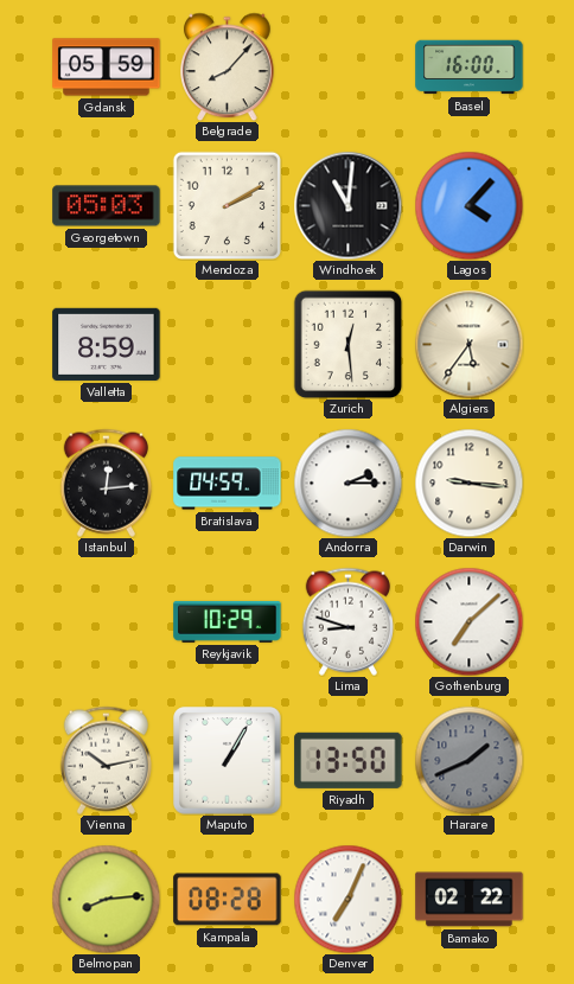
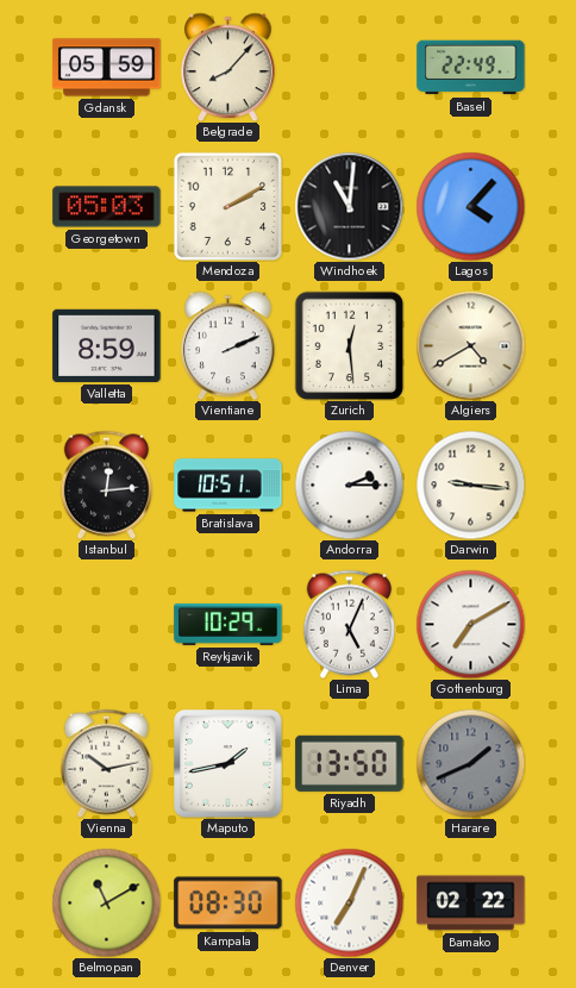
Basel: 16:00 -> 22:49 (471, 68)
Vientiane: none -> 2:11 (228, 345)
Algiers: 5:36 -> 4:40 (470, 345)
Bratislava: 04:59 -> 10:51 (228, 486)
Lima: 8:48 -> 5:04 (349, 624)
Gothenburg: 7:08 -> 7:10 (470, 624)
Maputo: 1:05 -> 1:43 (228, 764)
Belmopan: 8:14 -> 11:10 (106, 902)
Kampala: 08:28 -> 08:30 (228, 903)
